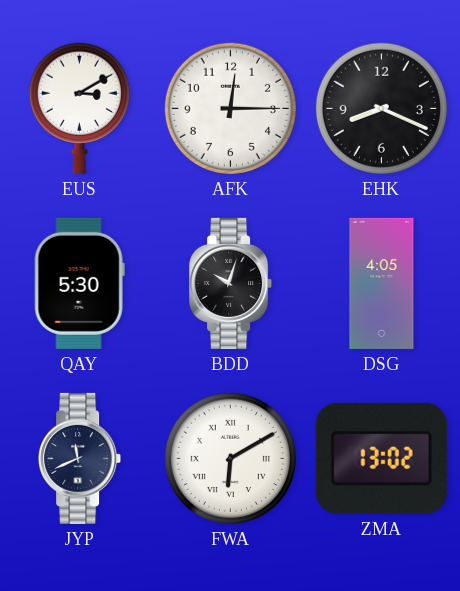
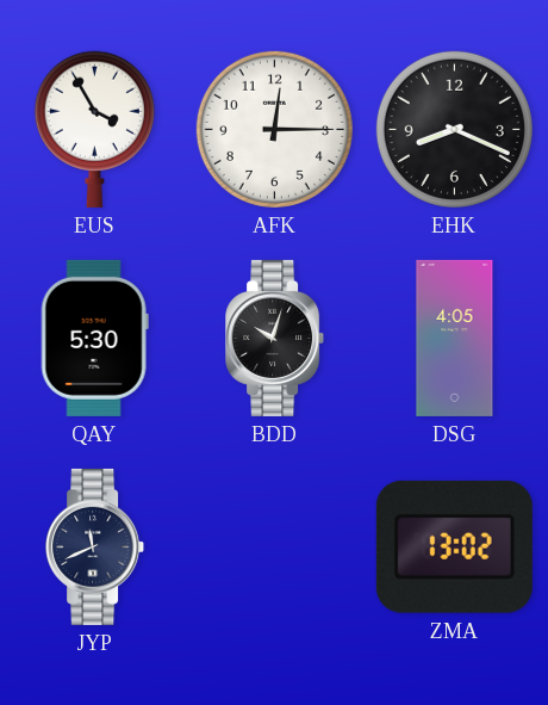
EUS: 3:10 -> 3:55 (94, 129)
FWA: 6:10 -> none (230, 458)
